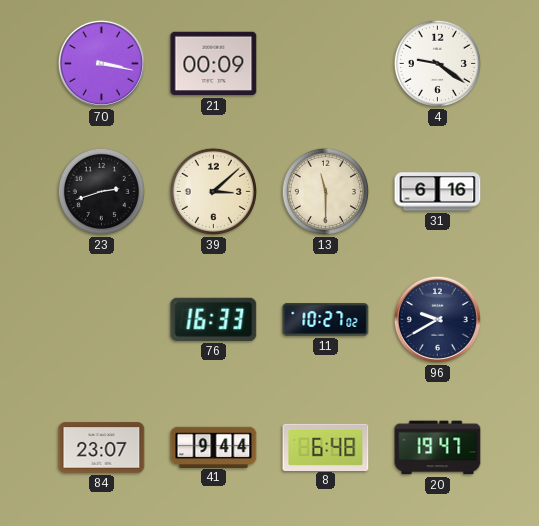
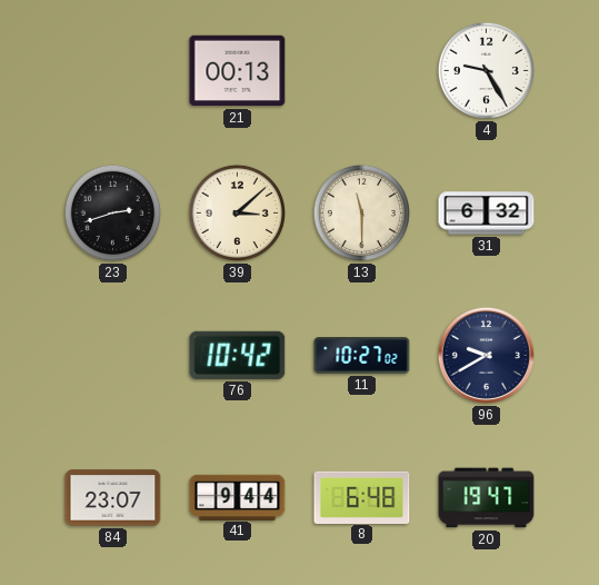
70: 3:17 -> none (101, 63)
21: 00:09 -> 00:13 (238, 71)
4: 9:21 -> 9:25 (486, 70)
31: 6:16 -> 6:32 (487, 214)
76: 16:33 -> 10:42 (238, 355)
